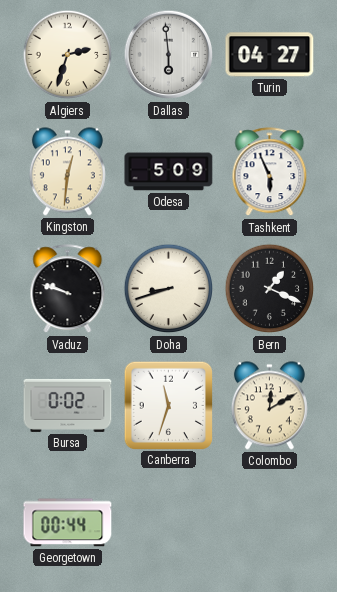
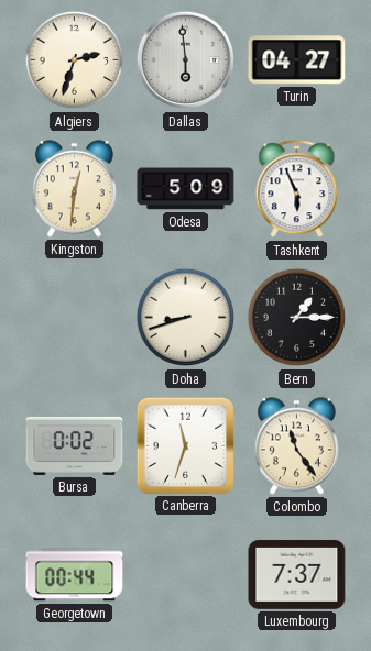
Vaduz: 9:48 -> none (68, 289)
Bern: 1:19 -> 1:15 (297, 318)
Colombo: 12:10 -> 11:24 (296, 446)
Luxembourg: none -> 7:37 (297, 574)
